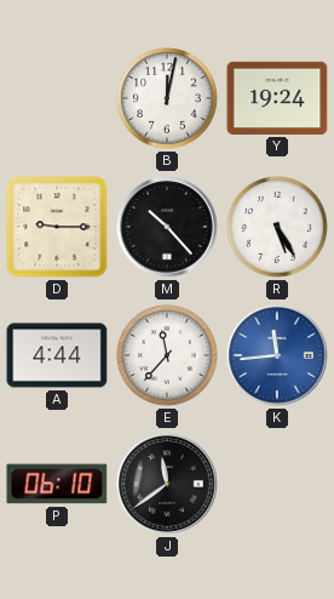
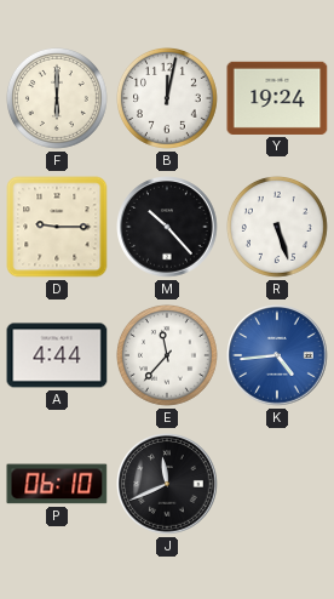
F: none -> 6:00 (57, 98)
R: 5:25 -> 5:27 (277, 227)
K: 11:44 -> 4:44 (277, 355)
J: 11:39 -> 11:41 (167, 484)
